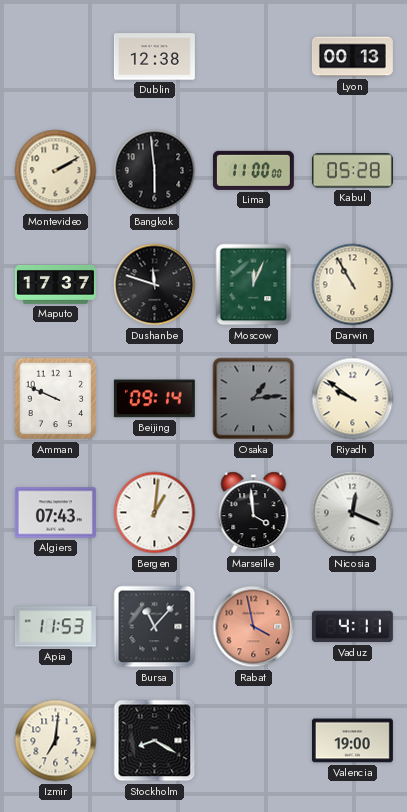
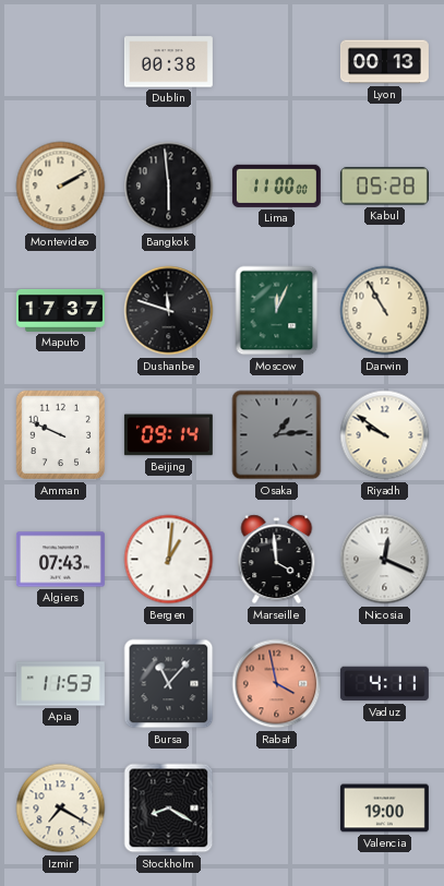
Dublin: 12:38 -> 00:38 (168, 62)
Izmir: 7:01 -> 7:20 (61, 809)
